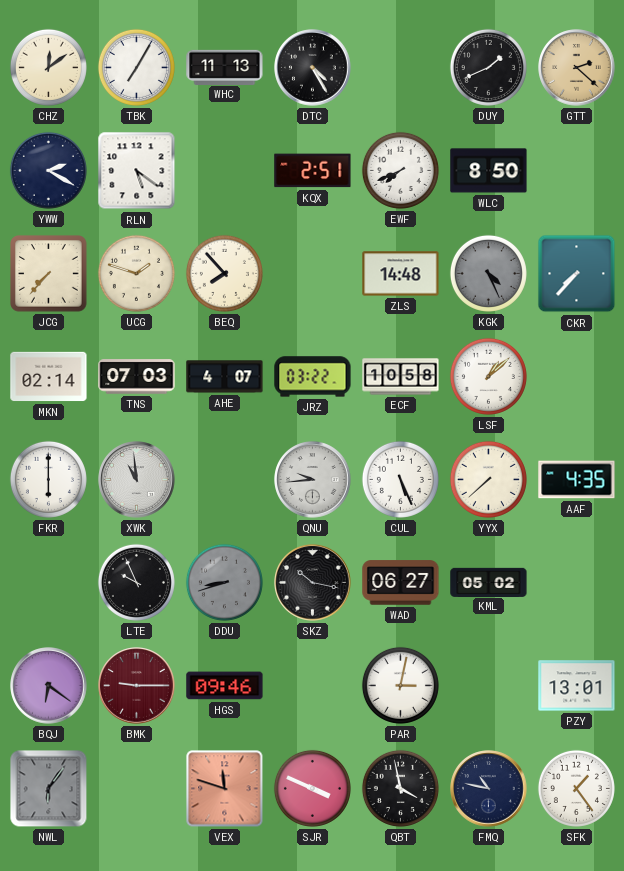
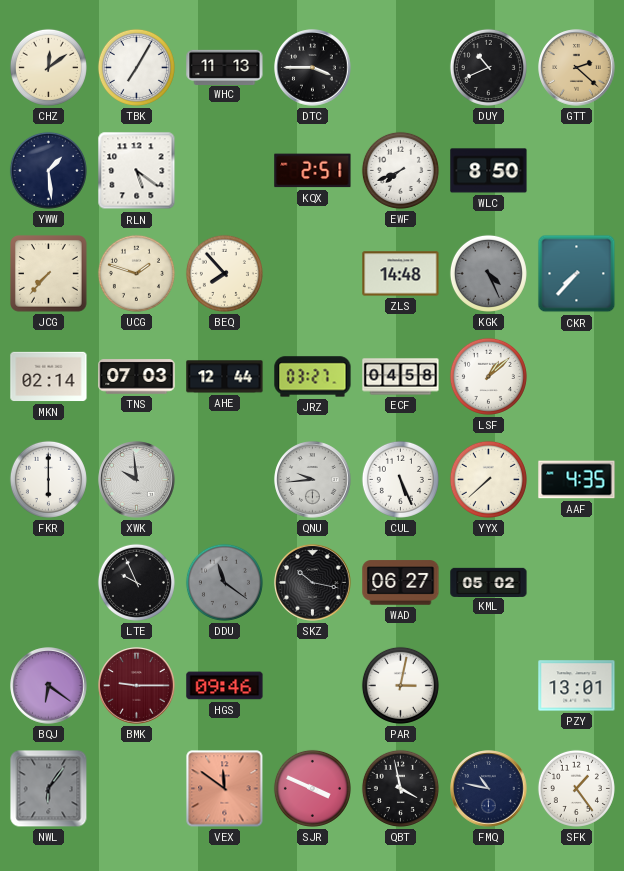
DTC: 4:25 -> 3:45 (313, 68)
DUY: 1:41 -> 10:41 (488, 67)
YWW: 2:20 -> 1:29 (48, 170)
AHE: 4:07 -> 12:44 (225, 377)
JRZ: 03:22 -> 03:27 (313, 377)
ECF: 10:58 -> 04:58 (401, 377)
XWK: 10:59 -> 9:59 (137, 480)
DDU: 8:42 -> 11:21 (224, 582)
VEX: 11:48 -> 11:51 (225, 789)
